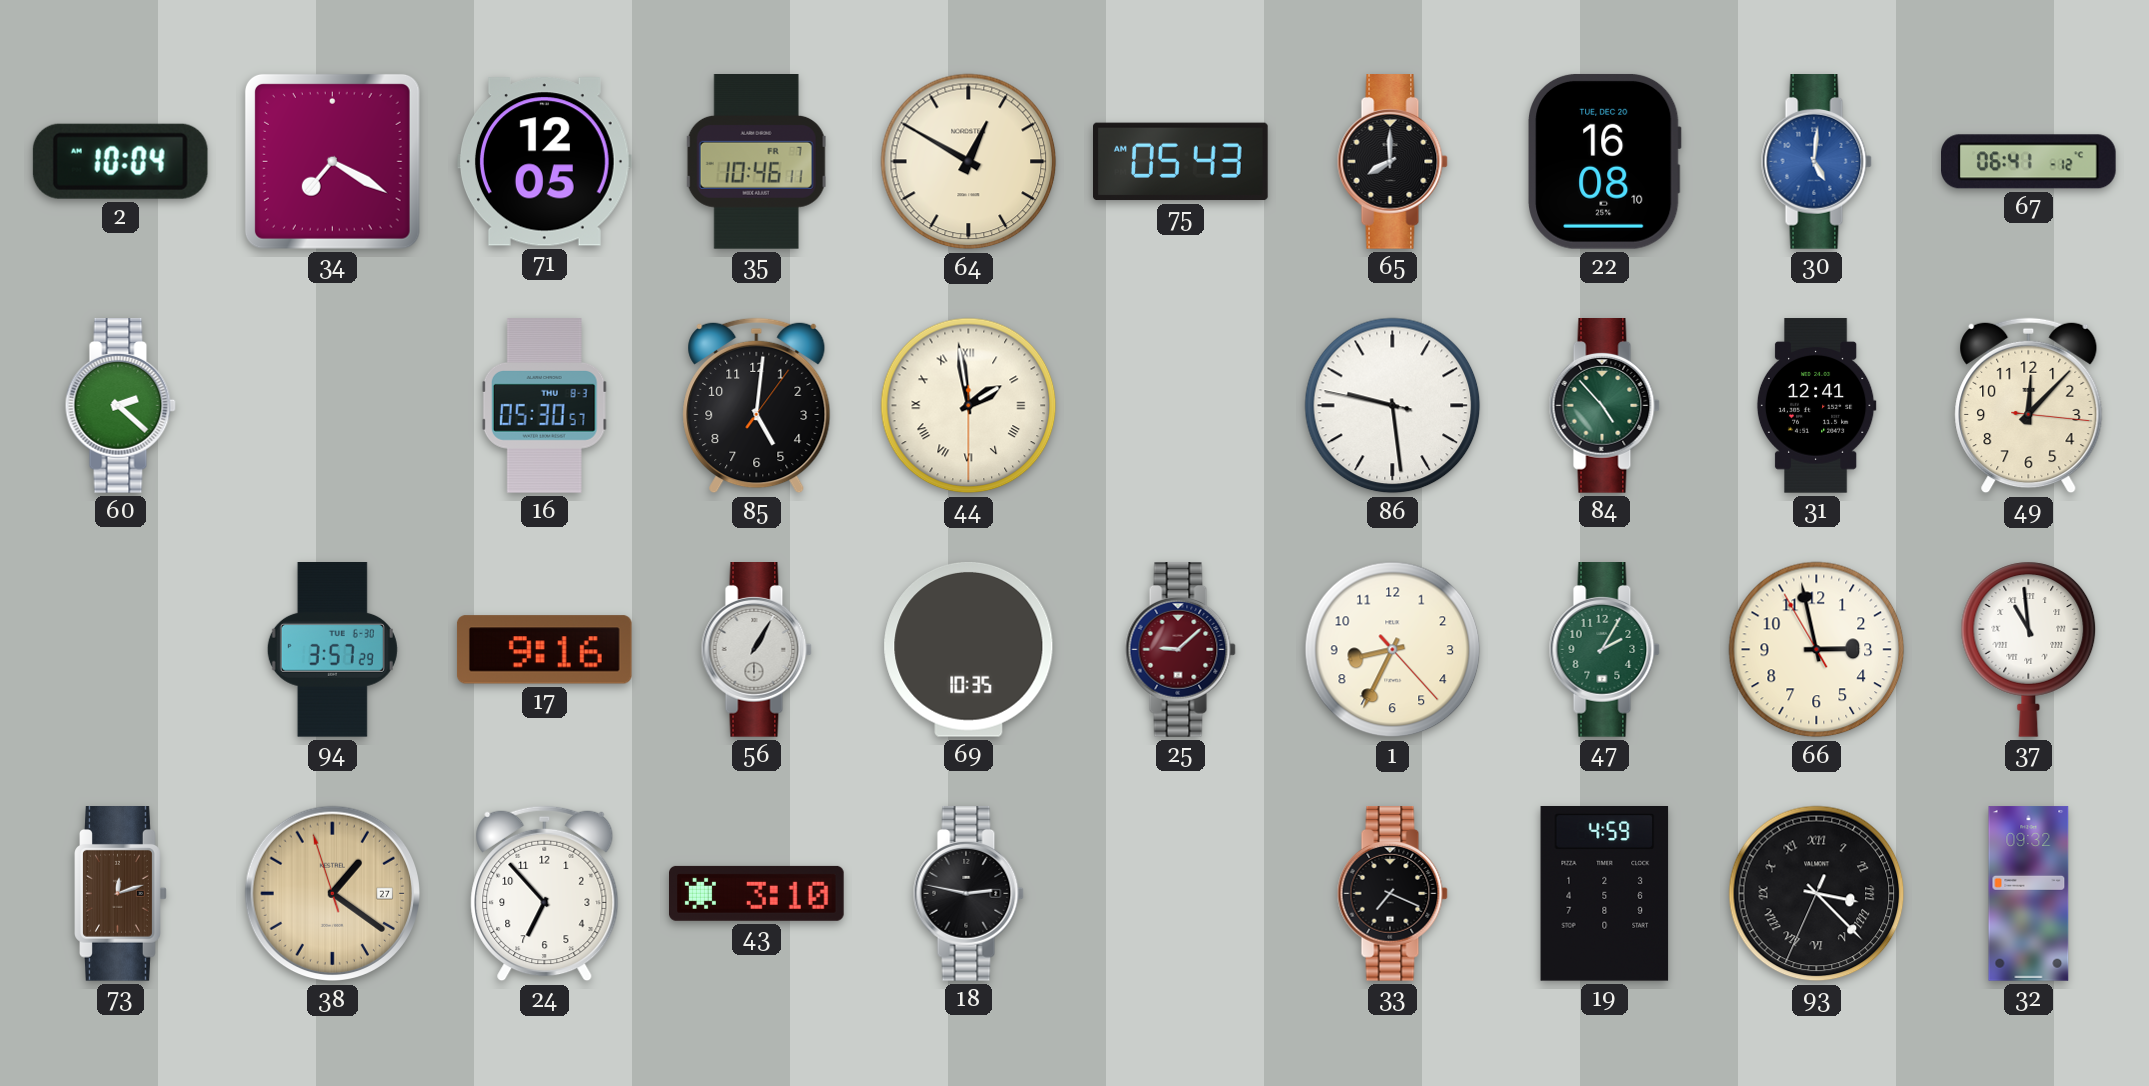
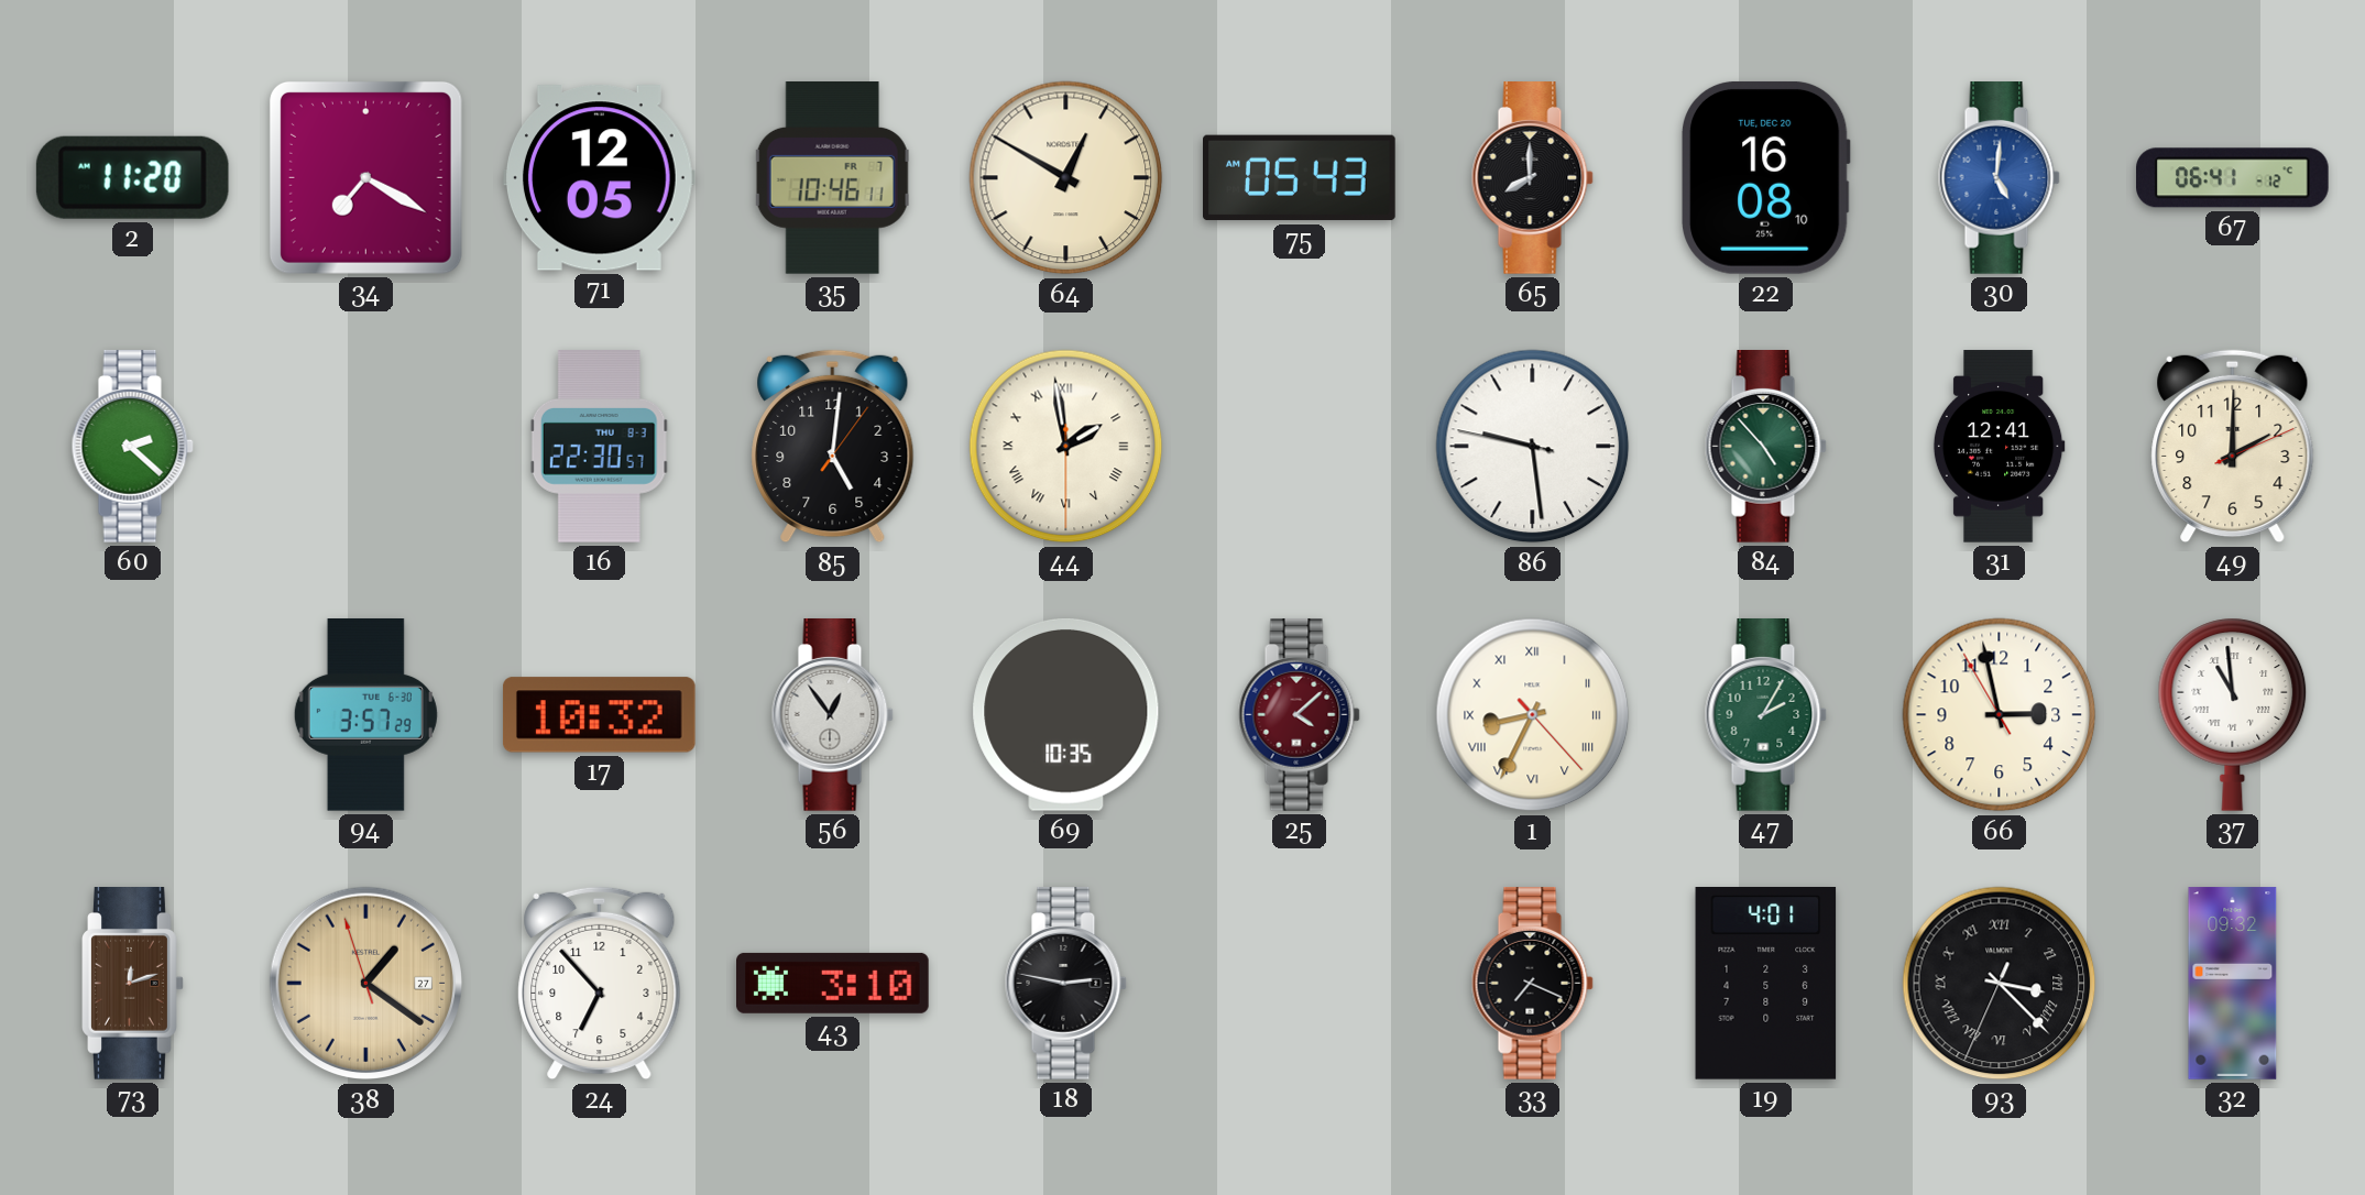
2: 10:04 -> 11:20 (132, 177)
16: 05:30 -> 22:30 (599, 447)
49: 12:07 -> 2:00 (2233, 447)
17: 9:16 -> 10:32 (599, 715)
56: 1:05 -> 12:54 (832, 715)
25: 9:08 -> 4:08 (1299, 715)
1 numerals: Arabic -> Roman (1533, 715)
19: 4:59 -> 4:01 (1766, 984)
